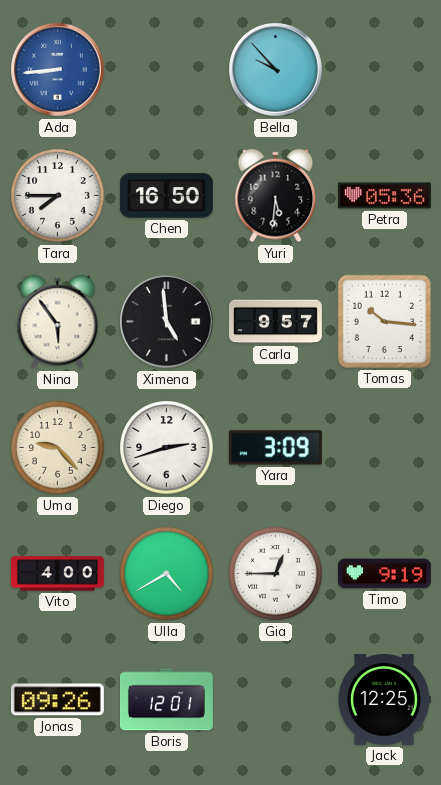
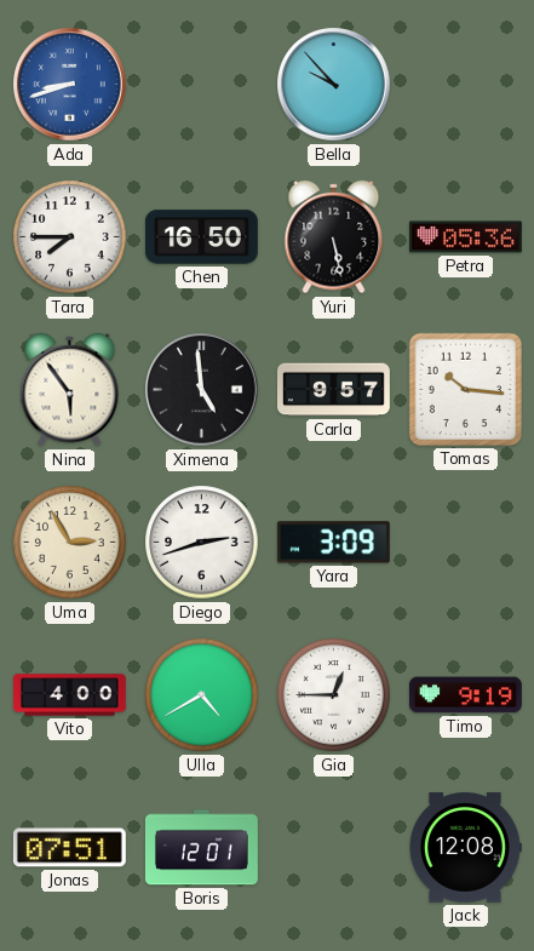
Ada: 8:44 -> 8:42 (70, 85)
Yuri: 5:31 -> 5:28 (334, 237)
Uma: 9:23 -> 2:55 (70, 543)
Jonas: 09:26 -> 07:51 (69, 848)
Jack: 12:25 -> 12:08 (466, 848)
